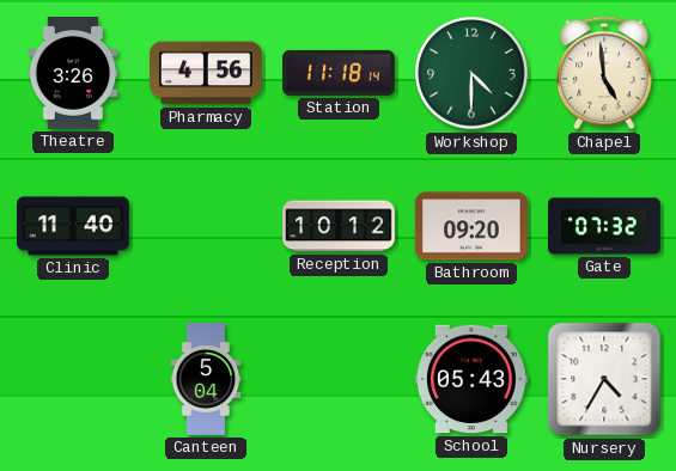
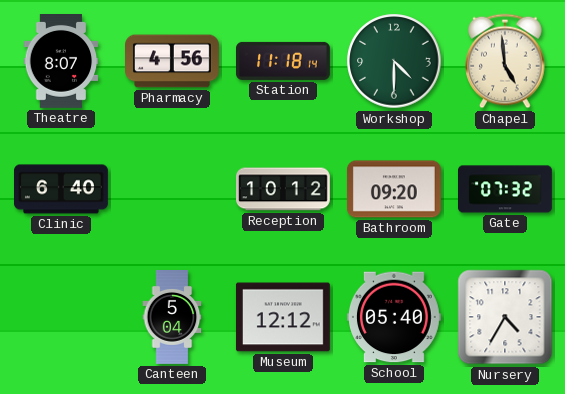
Theatre: 3:26 -> 8:07 (61, 62)
Clinic: 11:40 -> 6:40 (62, 189)
Museum: none -> 12:12 (283, 317)
School: 05:43 -> 05:40 (394, 317)
